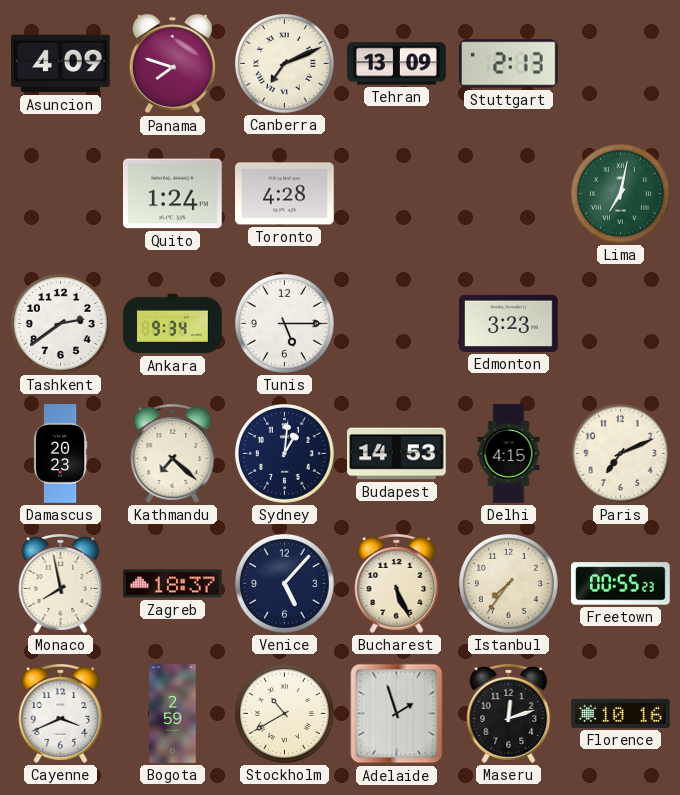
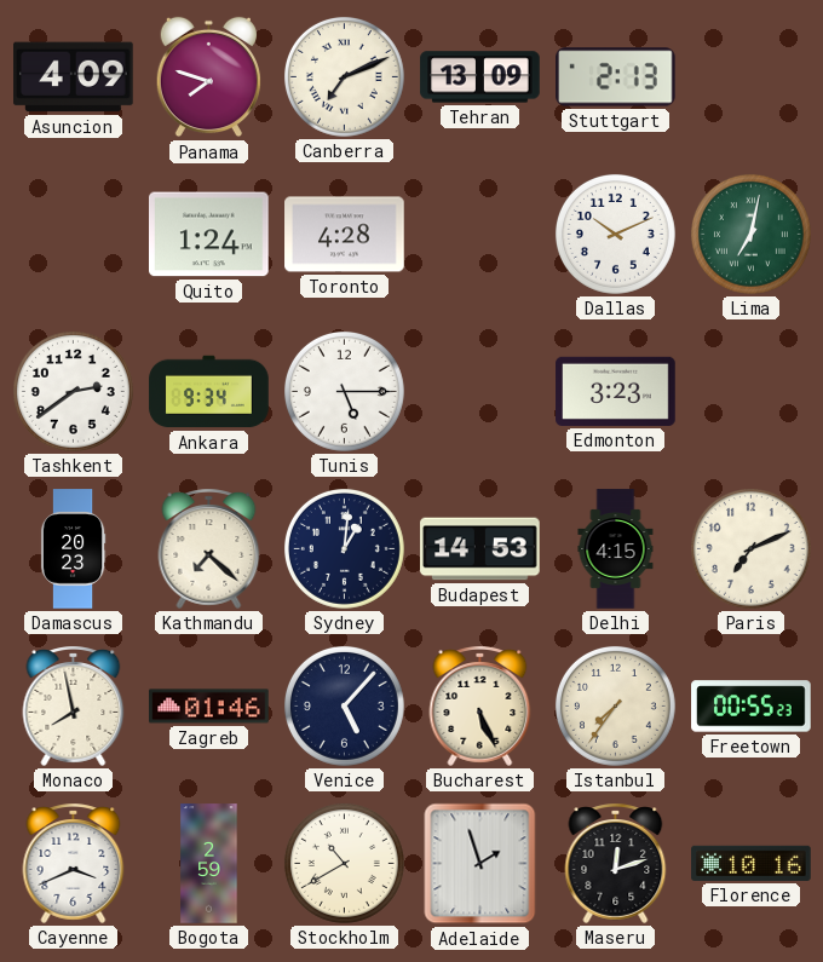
Dallas: none -> 10:11 (615, 234)
Zagreb: 18:37 -> 01:46 (209, 707)
